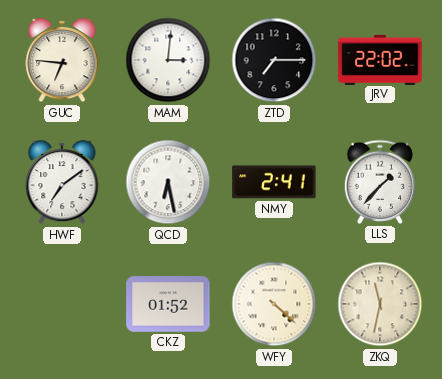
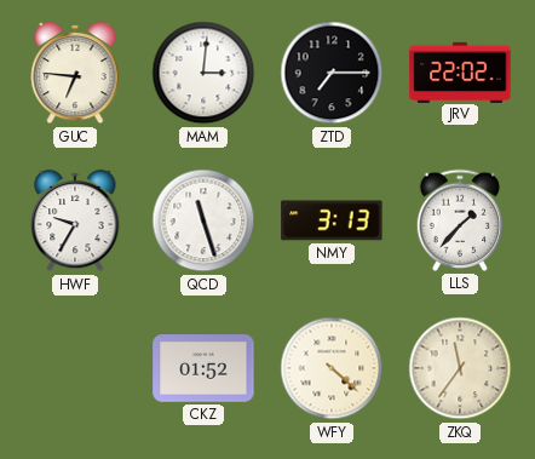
HWF: 7:09 -> 9:35 (75, 220)
QCD: 6:28 -> 11:27 (203, 220)
NMY: 2:41 -> 3:13 (332, 220)
ZKQ: 11:32 -> 11:36 (460, 368)
